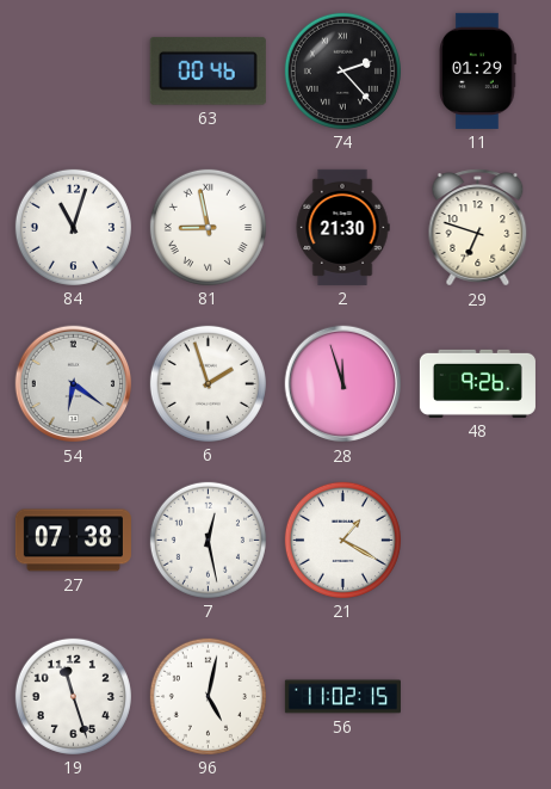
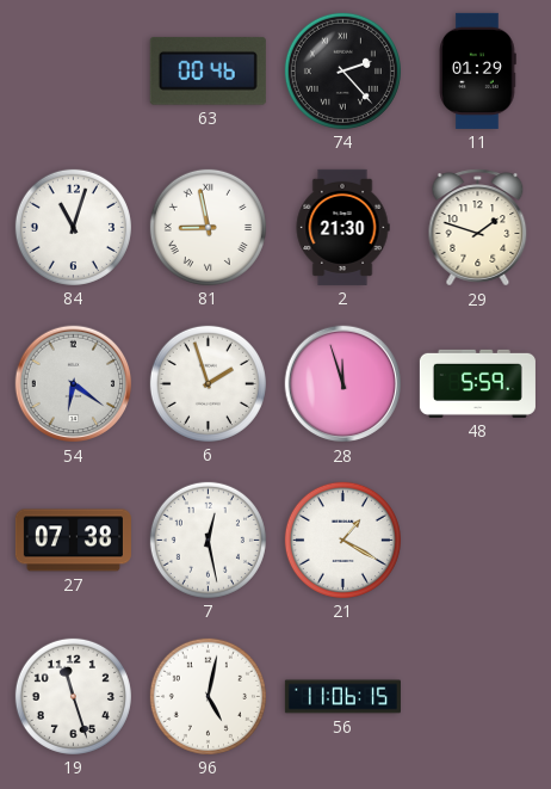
29: 6:48 -> 1:48 (478, 228)
48: 9:26 -> 5:59 (477, 383)
56: 11:02 -> 11:06 (342, 697)
